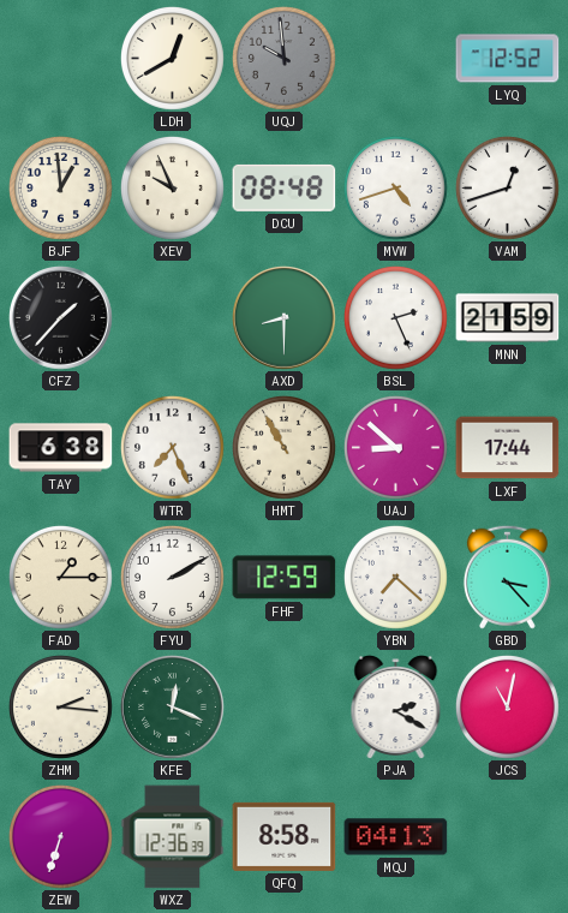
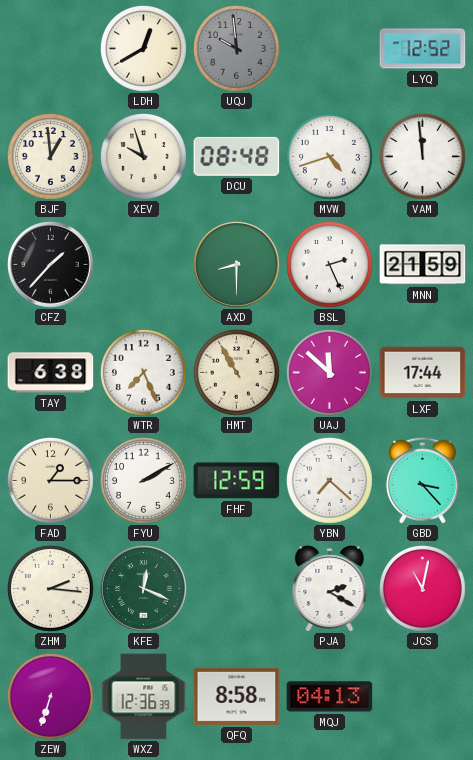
XEV: 9:56 -> 9:57 (143, 156)
VAM: 12:42 -> 11:59 (422, 156)
UAJ: 8:52 -> 11:52 (329, 372)
